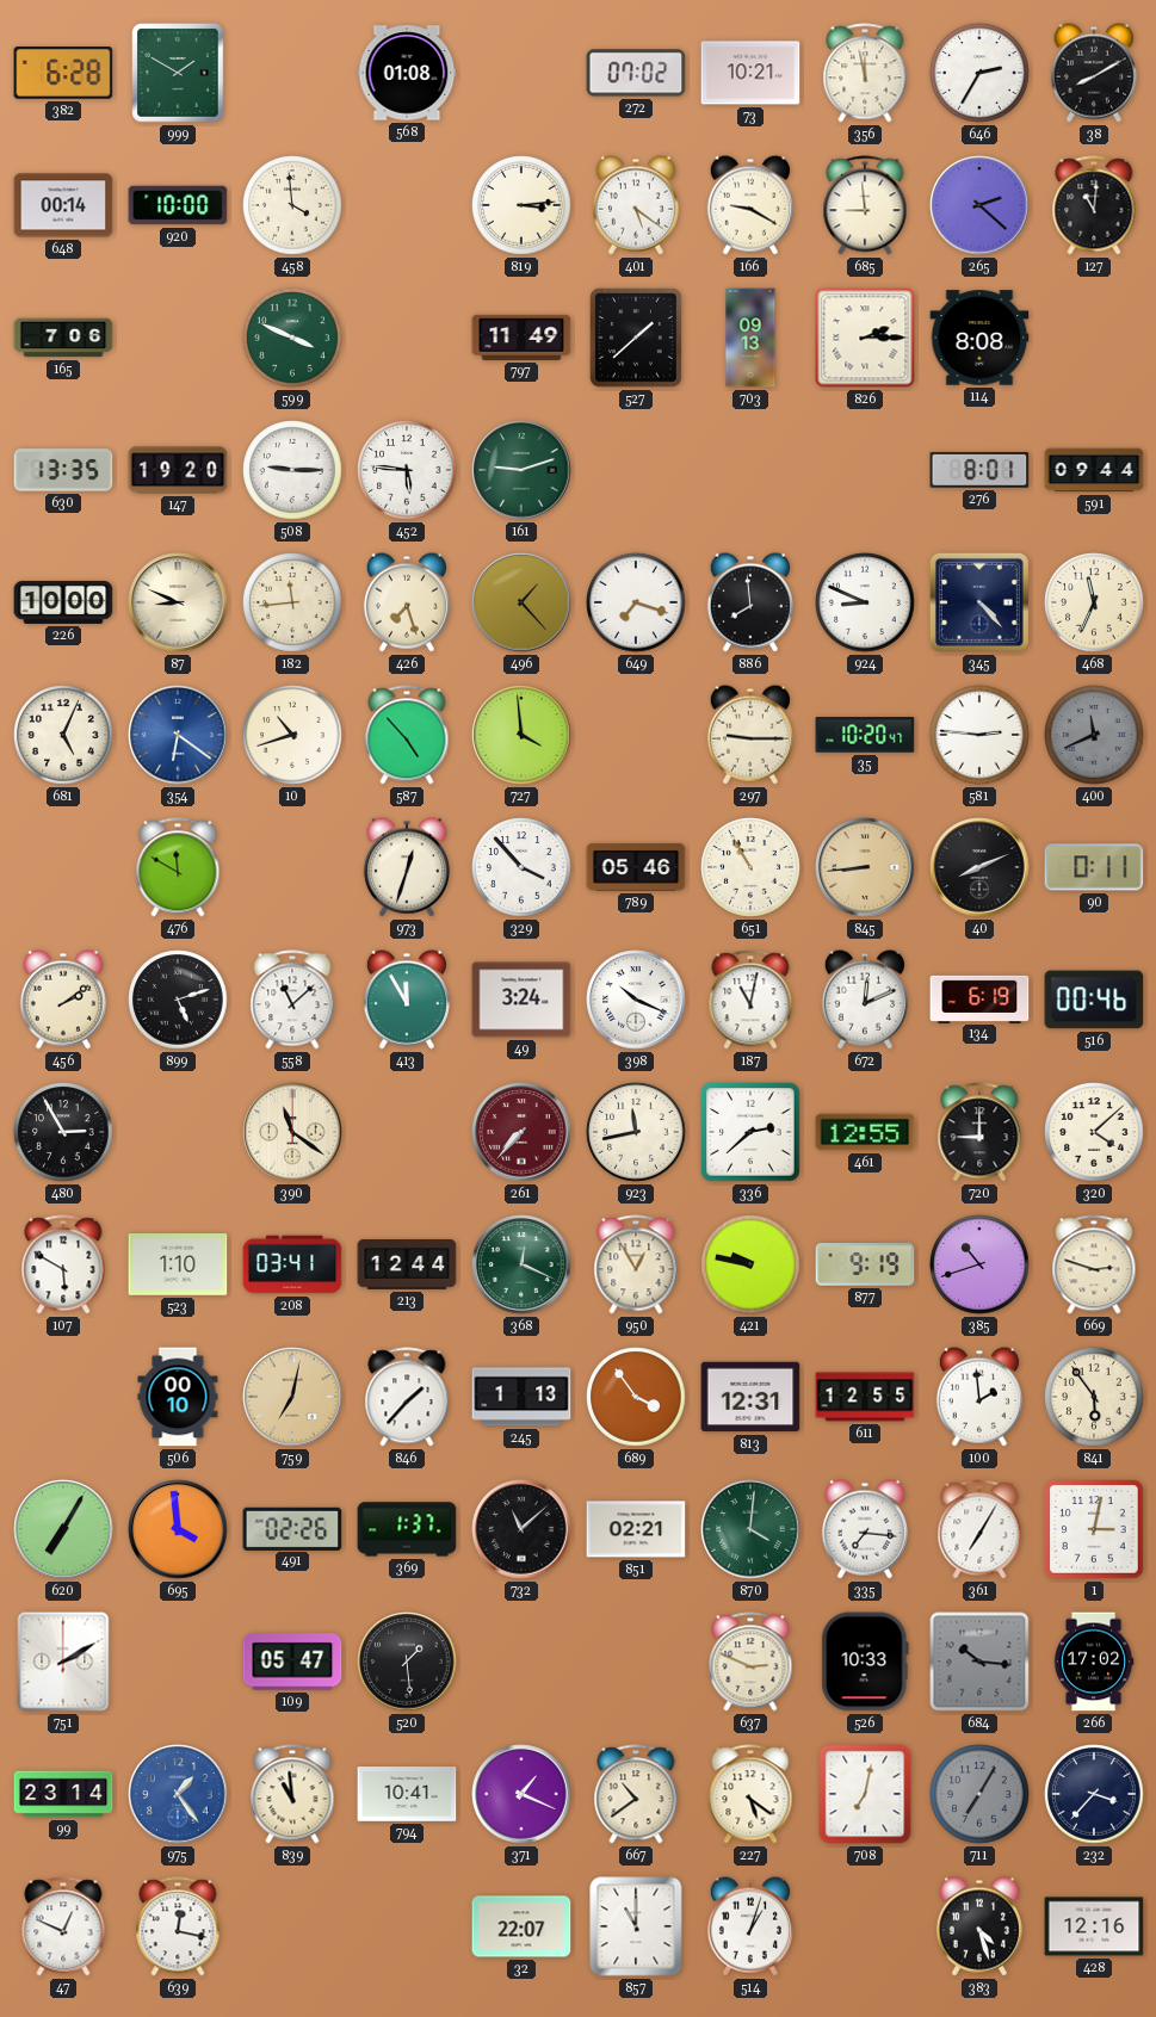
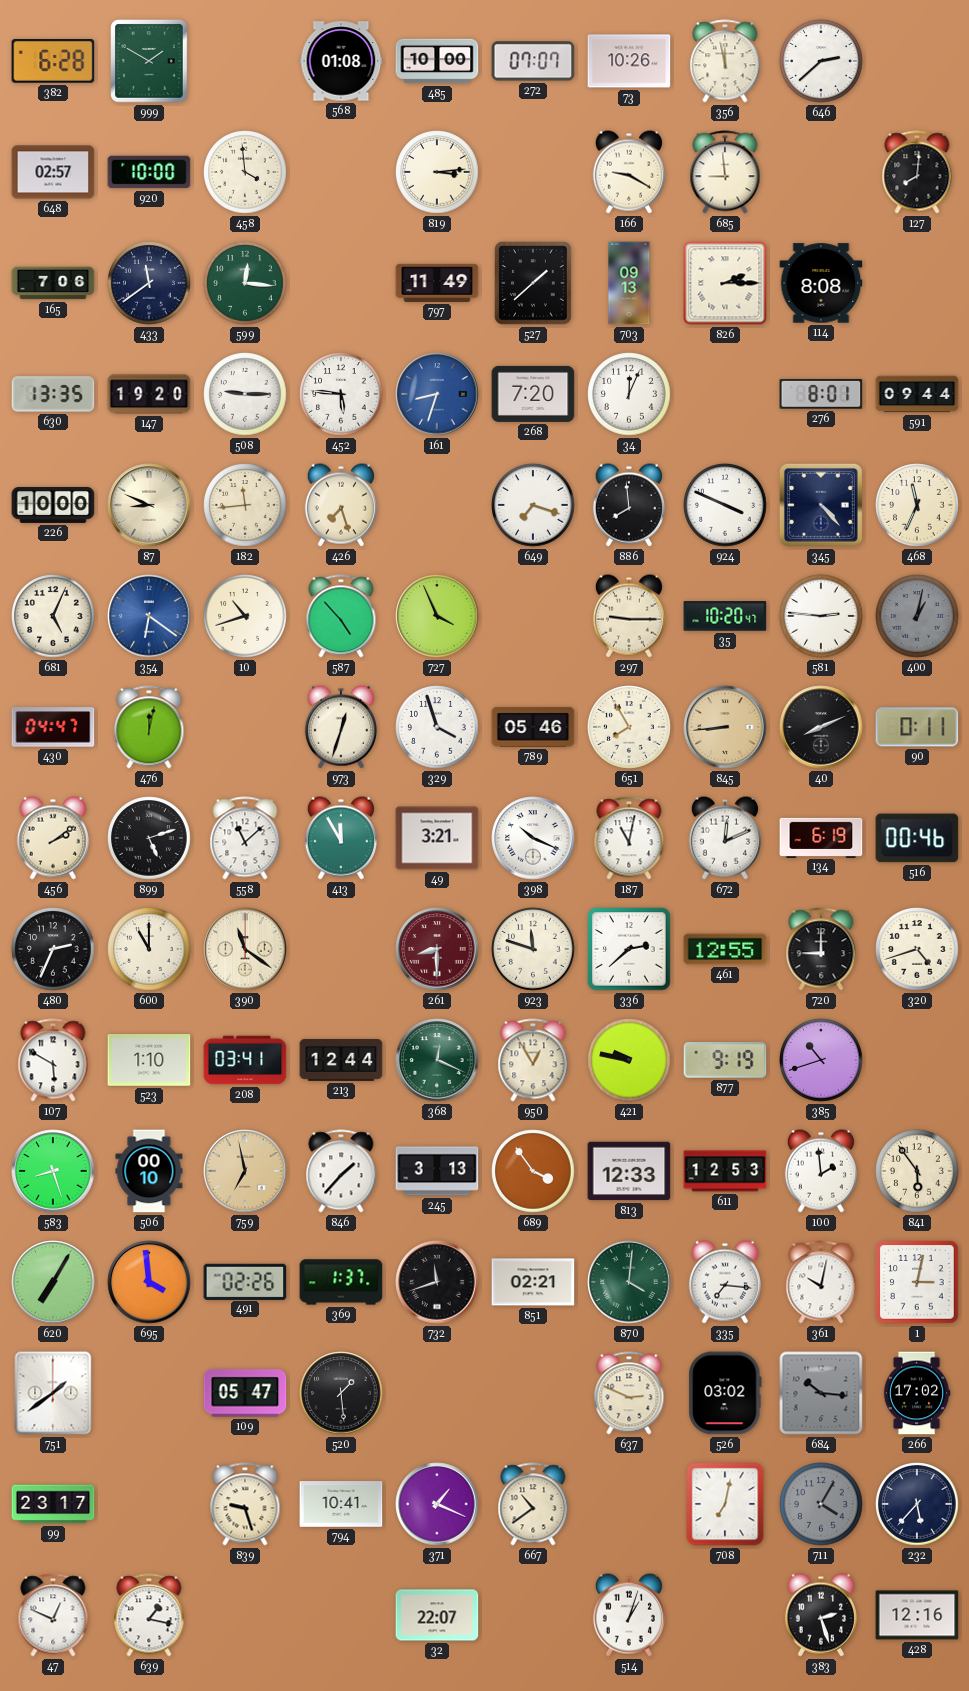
485: none -> 10:00 (437, 61)
272: 07:02 -> 07:07 (533, 61)
73: 10:21 -> 10:26 (629, 61)
646: 2:35 -> 2:38 (821, 61)
38: 8:10 -> none (1094, 73)
648: 00:14 -> 02:57 (53, 172)
401: 5:21 -> none (636, 205)
265: 2:22 -> none (979, 205)
127: 11:01 -> 8:01 (917, 172)
433: none -> 11:39 (149, 283)
599: 3:49 -> 12:16 (245, 283)
161: 9:12 -> 8:33 (437, 394)
161 dial: green -> blue (437, 394)
268: none -> 7:20 (533, 394)
34: none -> 12:04 (629, 394)
496: 1:23 -> none (521, 602)
924: 8:49 -> 3:49 (725, 505)
727: 3:59 -> 3:56 (437, 616)
400: 11:41 -> 1:02 (917, 616)
430: none -> 04:47 (53, 727)
476: 11:50 -> 12:02 (149, 727)
329: 3:53 -> 3:57 (437, 727)
651: 10:55 -> 7:55 (629, 727)
49: 3:24 -> 3:21 (437, 838)
480: 2:55 -> 2:34 (53, 949)
600: none -> 11:00 (149, 949)
261: 7:37 -> 8:30 (437, 949)
923: 11:43 -> 11:48 (533, 949)
320: 4:08 -> 4:42 (917, 949)
669: 2:48 -> none (1094, 1264)
583: none -> 8:27 (53, 1171)
759: 7:02 -> 6:58 (245, 1171)
245: 1:13 -> 3:13 (437, 1171)
813: 12:31 -> 12:33 (629, 1171)
611: 12:55 -> 12:53 (725, 1171)
732: 11:08 -> 11:42 (437, 1282)
361: 7:05 -> 10:02 (821, 1282)
751: 2:10 -> 1:39 (53, 1393)
526: 10:33 -> 03:02 (725, 1393)
99: 23:14 -> 23:17 (53, 1504)
975: 1:24 -> none (178, 1794)
839: 10:59 -> 9:27 (245, 1504)
227: 5:21 -> none (750, 1794)
711: 7:05 -> 4:05 (821, 1504)
232: 3:37 -> 5:37 (917, 1504)
639: 12:17 -> 1:17 (149, 1615)
857: 11:00 -> none (636, 1926)
383: 4:27 -> 2:27 (821, 1615)
